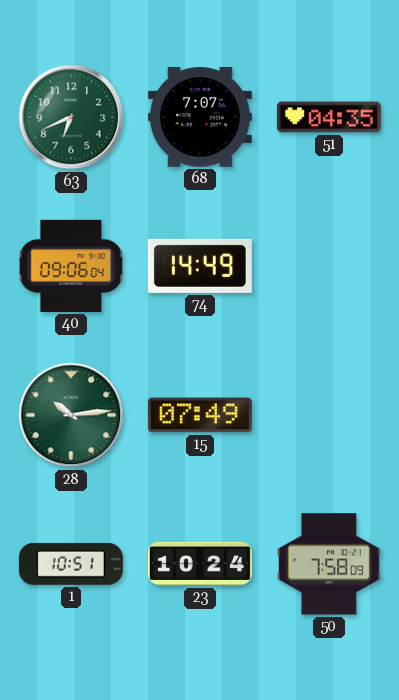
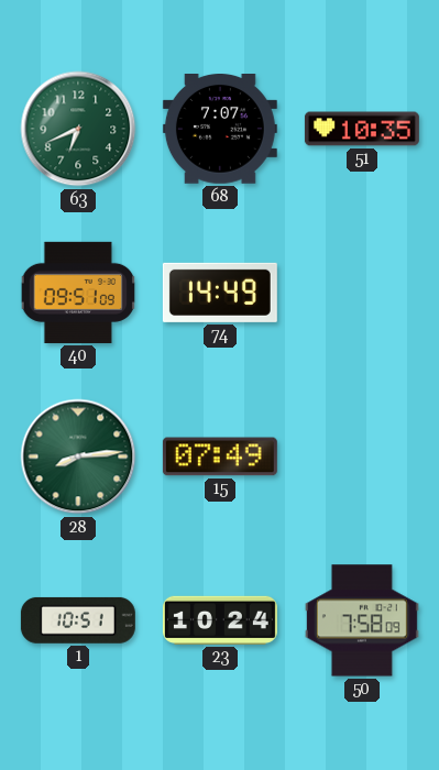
51: 04:35 -> 10:35 (362, 129)
40: 09:06 -> 09:51 (77, 293)
28: 10:14 -> 8:14 (78, 457)
